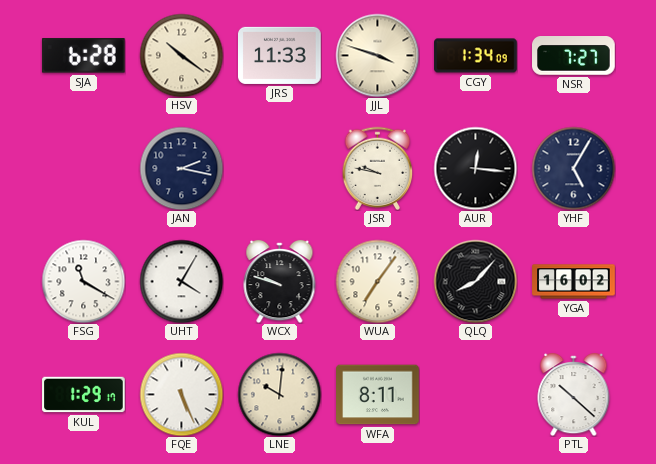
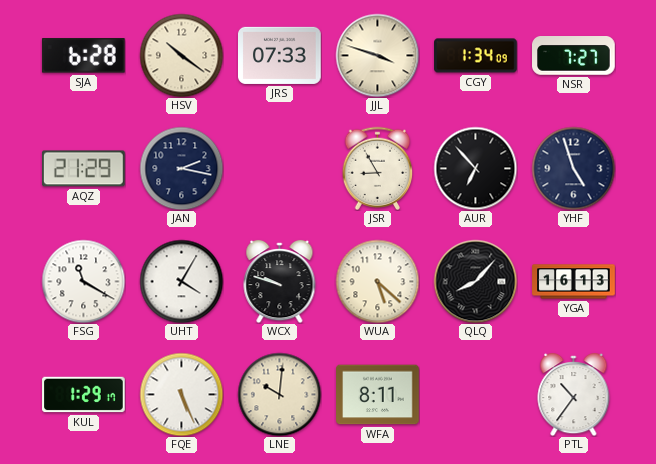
JRS: 11:33 -> 07:33 (280, 55)
AQZ: none -> 21:29 (83, 169)
JSR: 9:47 -> 8:55 (378, 168)
AUR: 12:16 -> 6:53 (475, 168)
YHF: 5:05 -> 4:57 (573, 168)
WUA: 7:06 -> 5:22 (377, 281)
YGA: 16:02 -> 16:13 (574, 282)
PTL: 10:22 -> 10:36 (574, 394)
